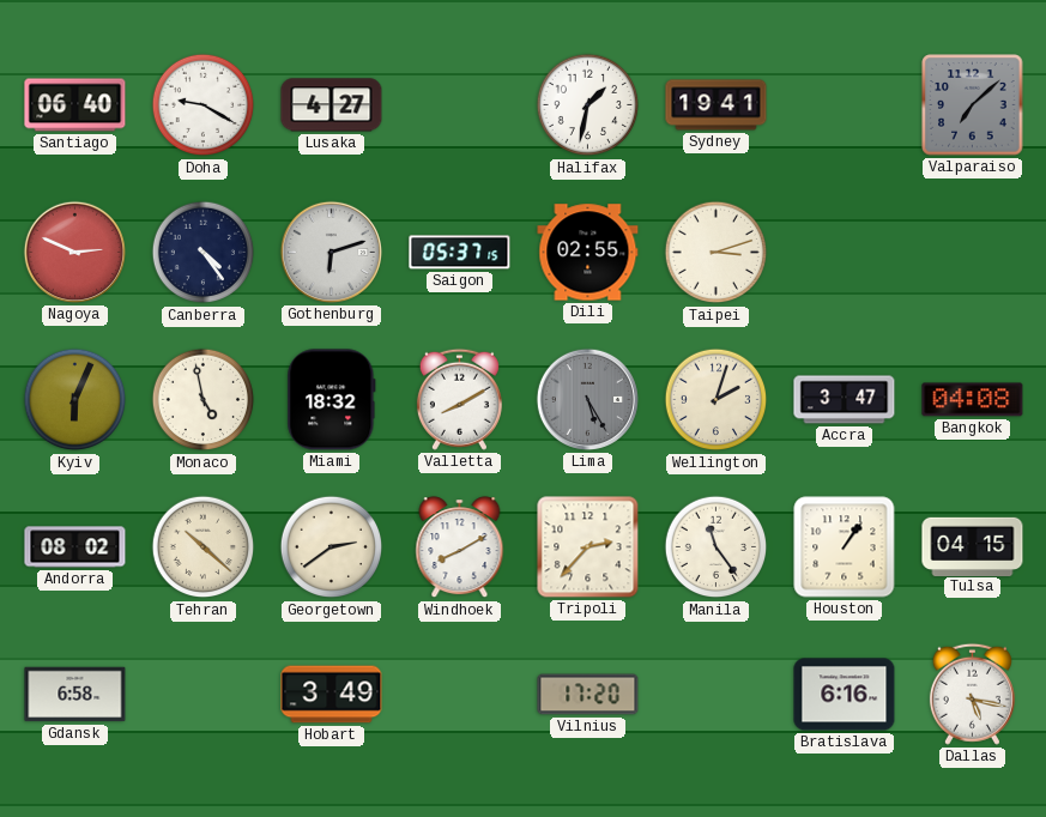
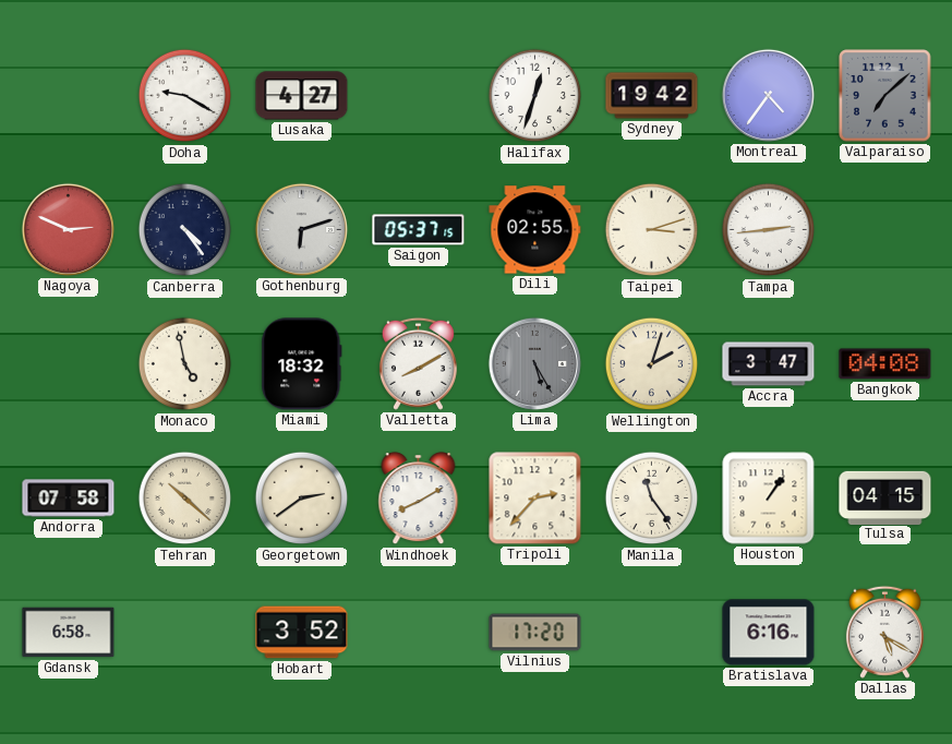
Santiago: 06:40 -> none (75, 105)
Halifax: 1:32 -> 12:33 (535, 96)
Sydney: 19:41 -> 19:42 (652, 96)
Montreal: none -> 4:36 (768, 95)
Tampa: none -> 2:44 (769, 230)
Kyiv: 6:04 -> none (75, 400)
Andorra: 08:02 -> 07:58 (69, 499)
Hobart: 3:49 -> 3:52 (302, 633)
Dallas: 5:17 -> 5:20 (884, 632)
